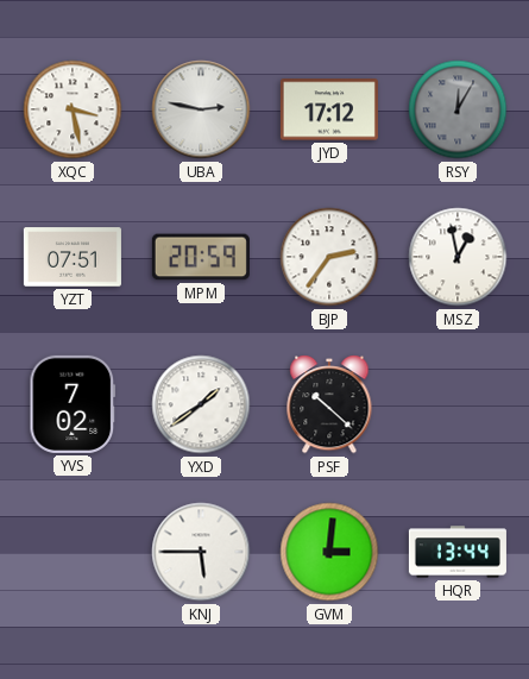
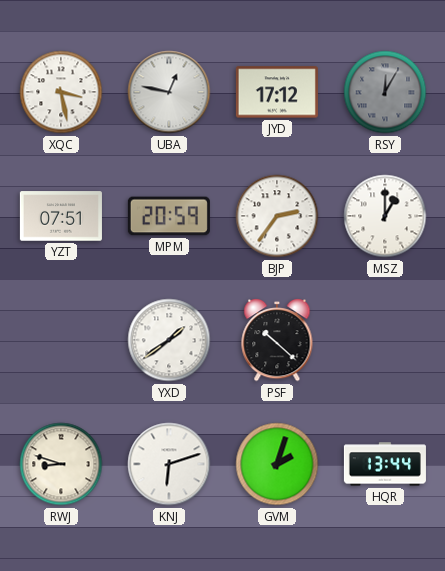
UBA: 2:47 -> 12:47 (169, 92)
MSZ: 12:58 -> 1:00 (385, 216)
YVS: 7:02 -> none (73, 404)
RWJ: none -> 8:48 (61, 464)
KNJ: 5:45 -> 6:12 (169, 464)
GVM: 3:01 -> 2:03 (277, 464)
